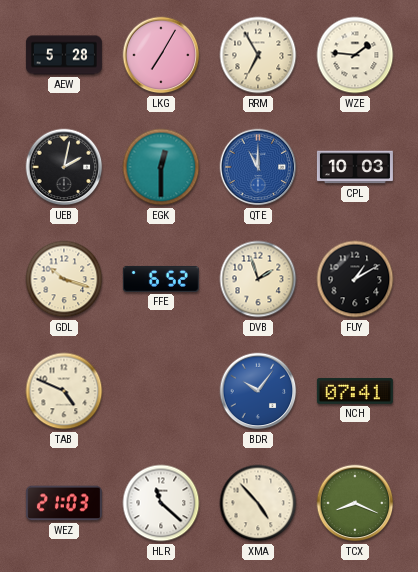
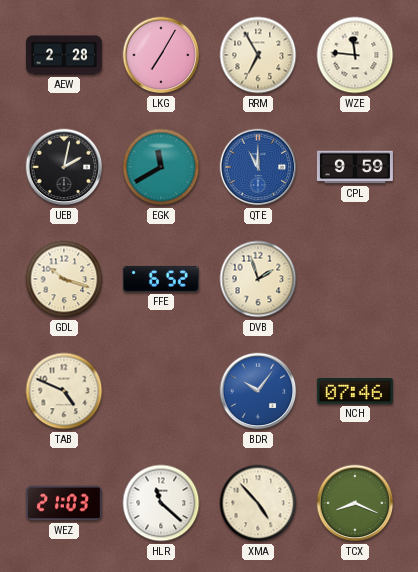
AEW: 5:28 -> 2:28 (64, 55)
WZE: 1:46 -> 11:46 (355, 55)
EGK: 12:30 -> 11:40 (161, 167)
CPL: 10:03 -> 9:59 (355, 167)
FUY: 1:10 -> none (355, 279)
NCH: 07:41 -> 07:46 (355, 391)
